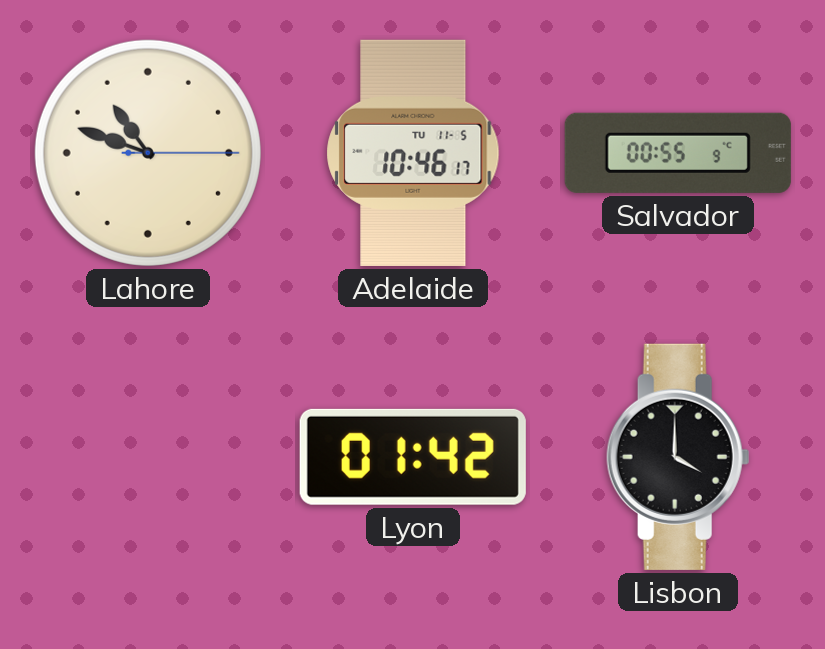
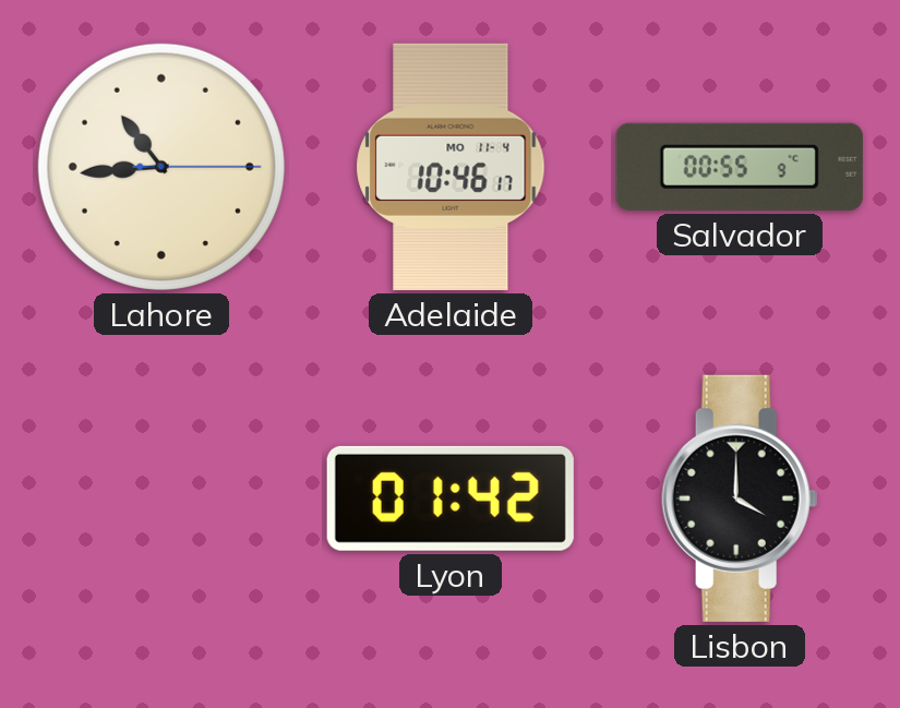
Lahore: 10:48 -> 10:44 (161, 167)
Adelaide date: TU 11-5 -> MO 11-4 (451, 167)
